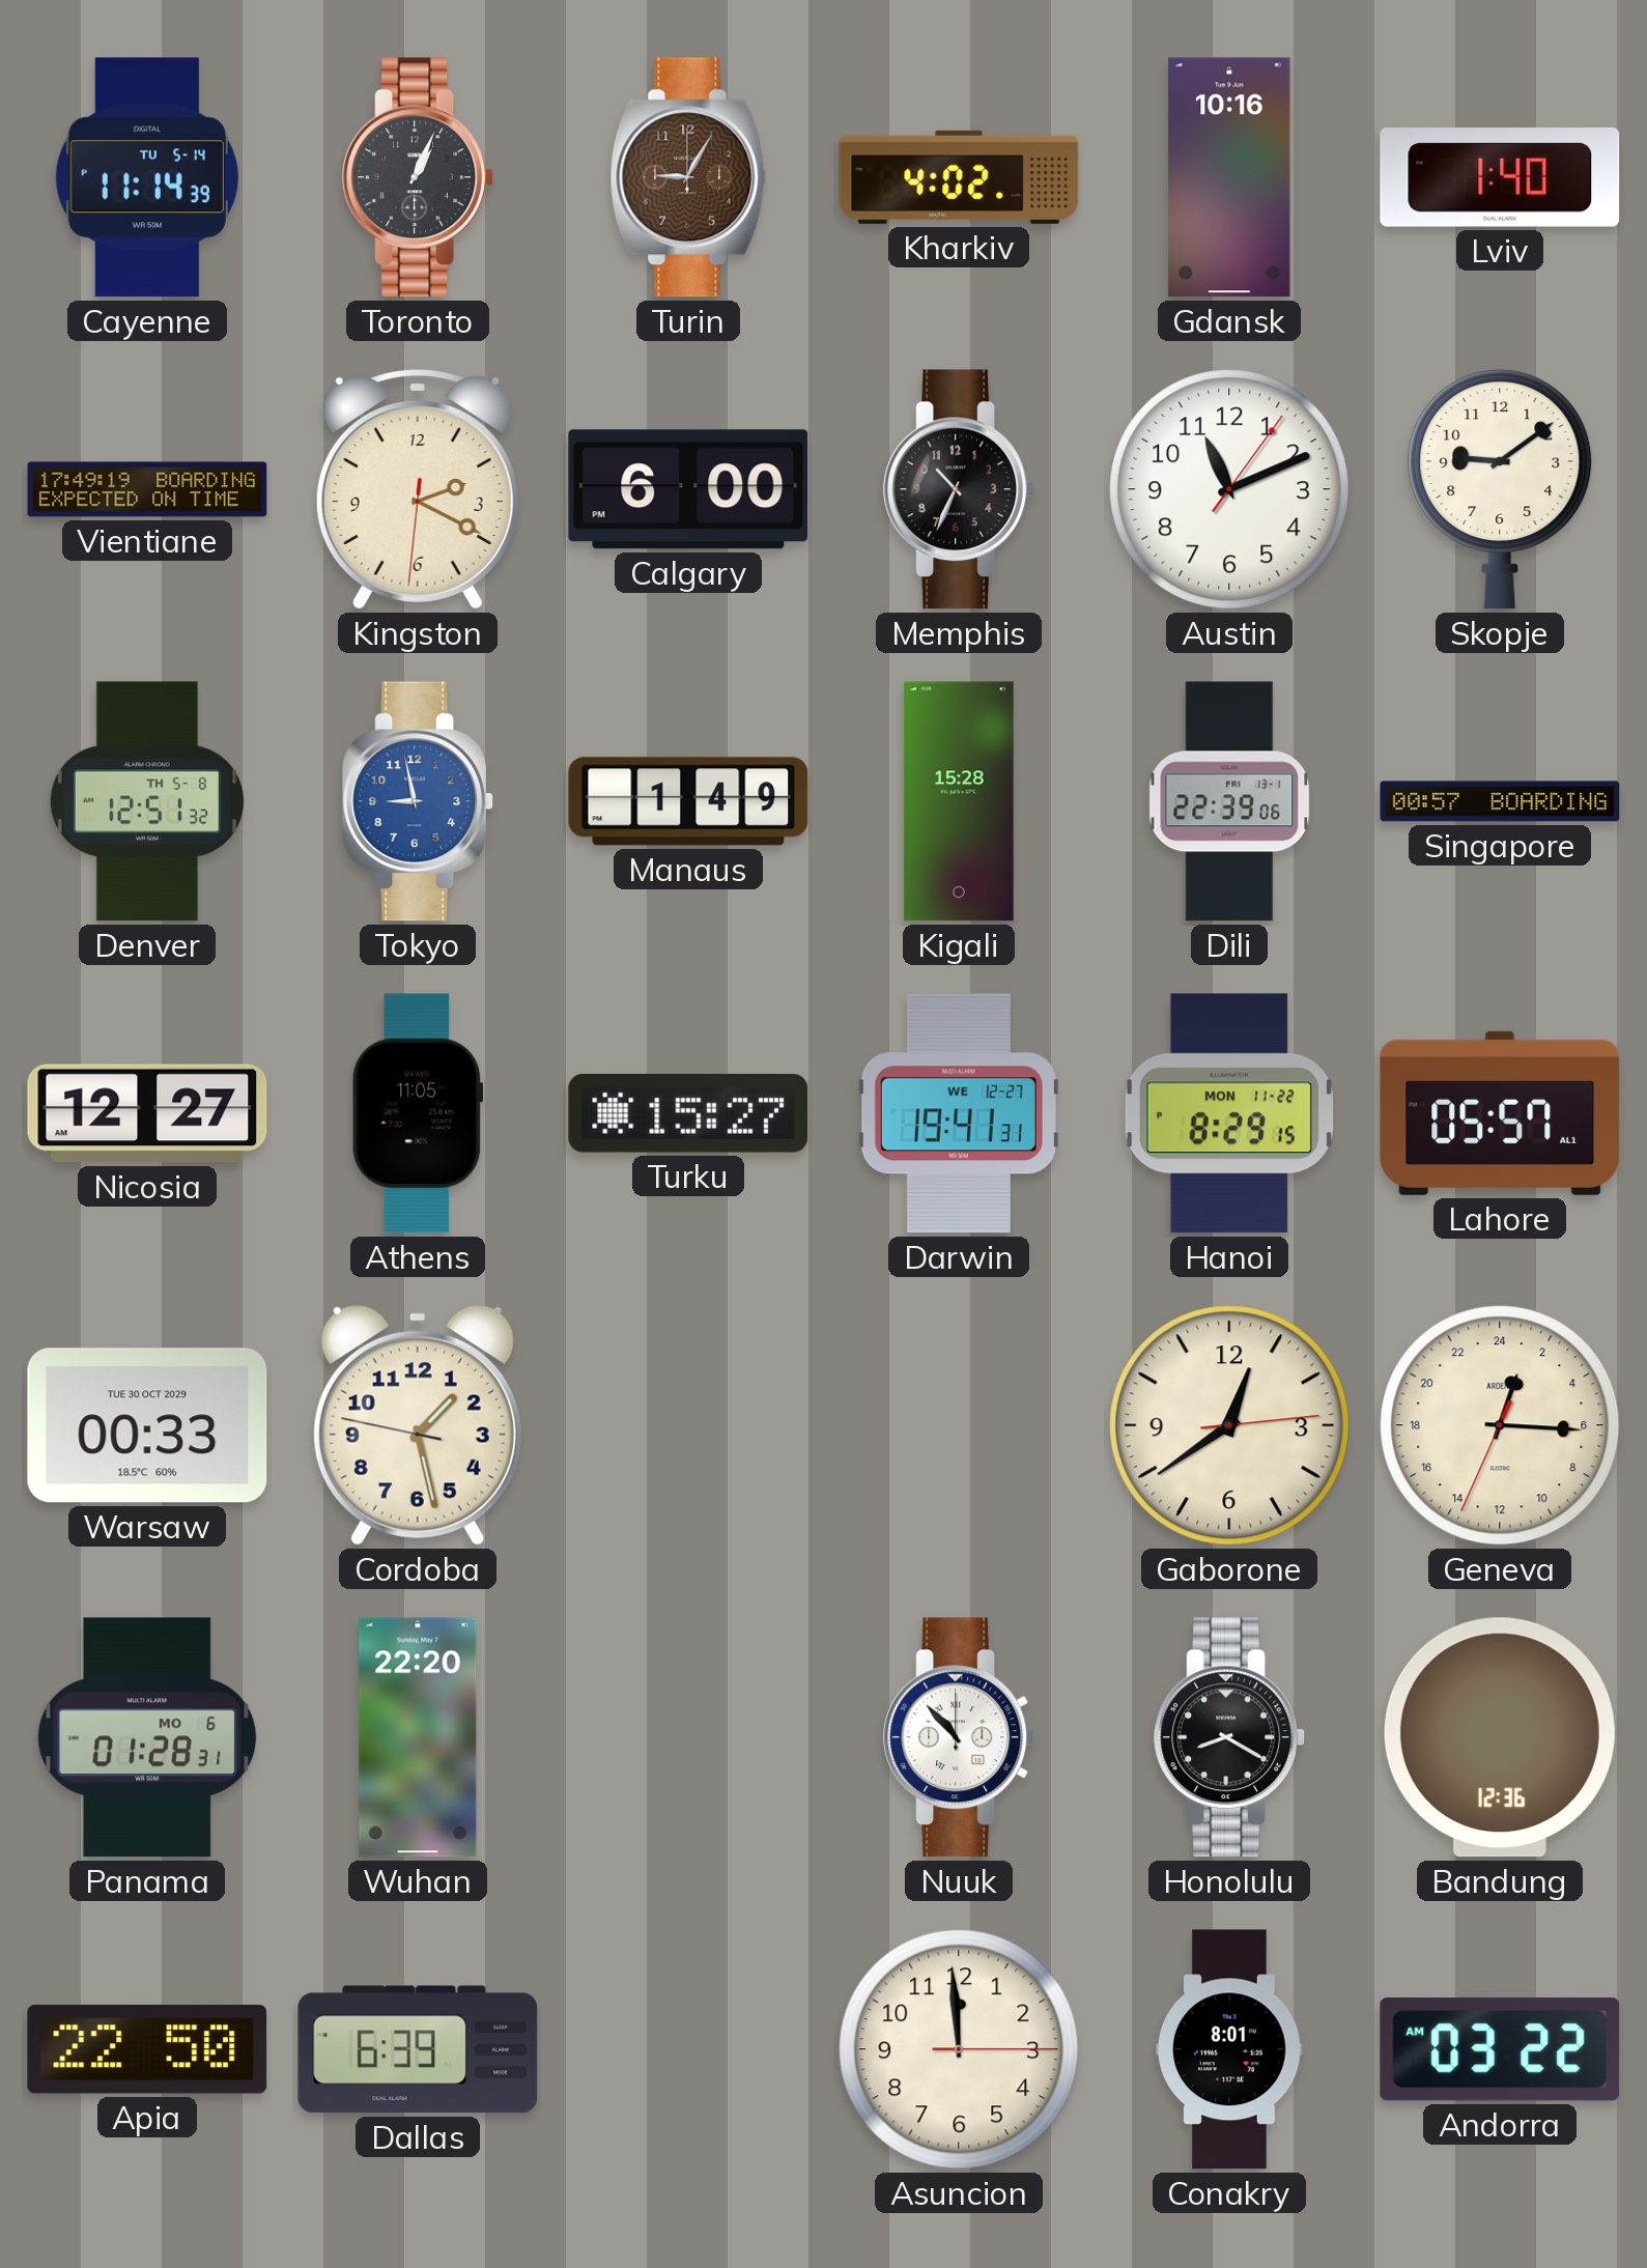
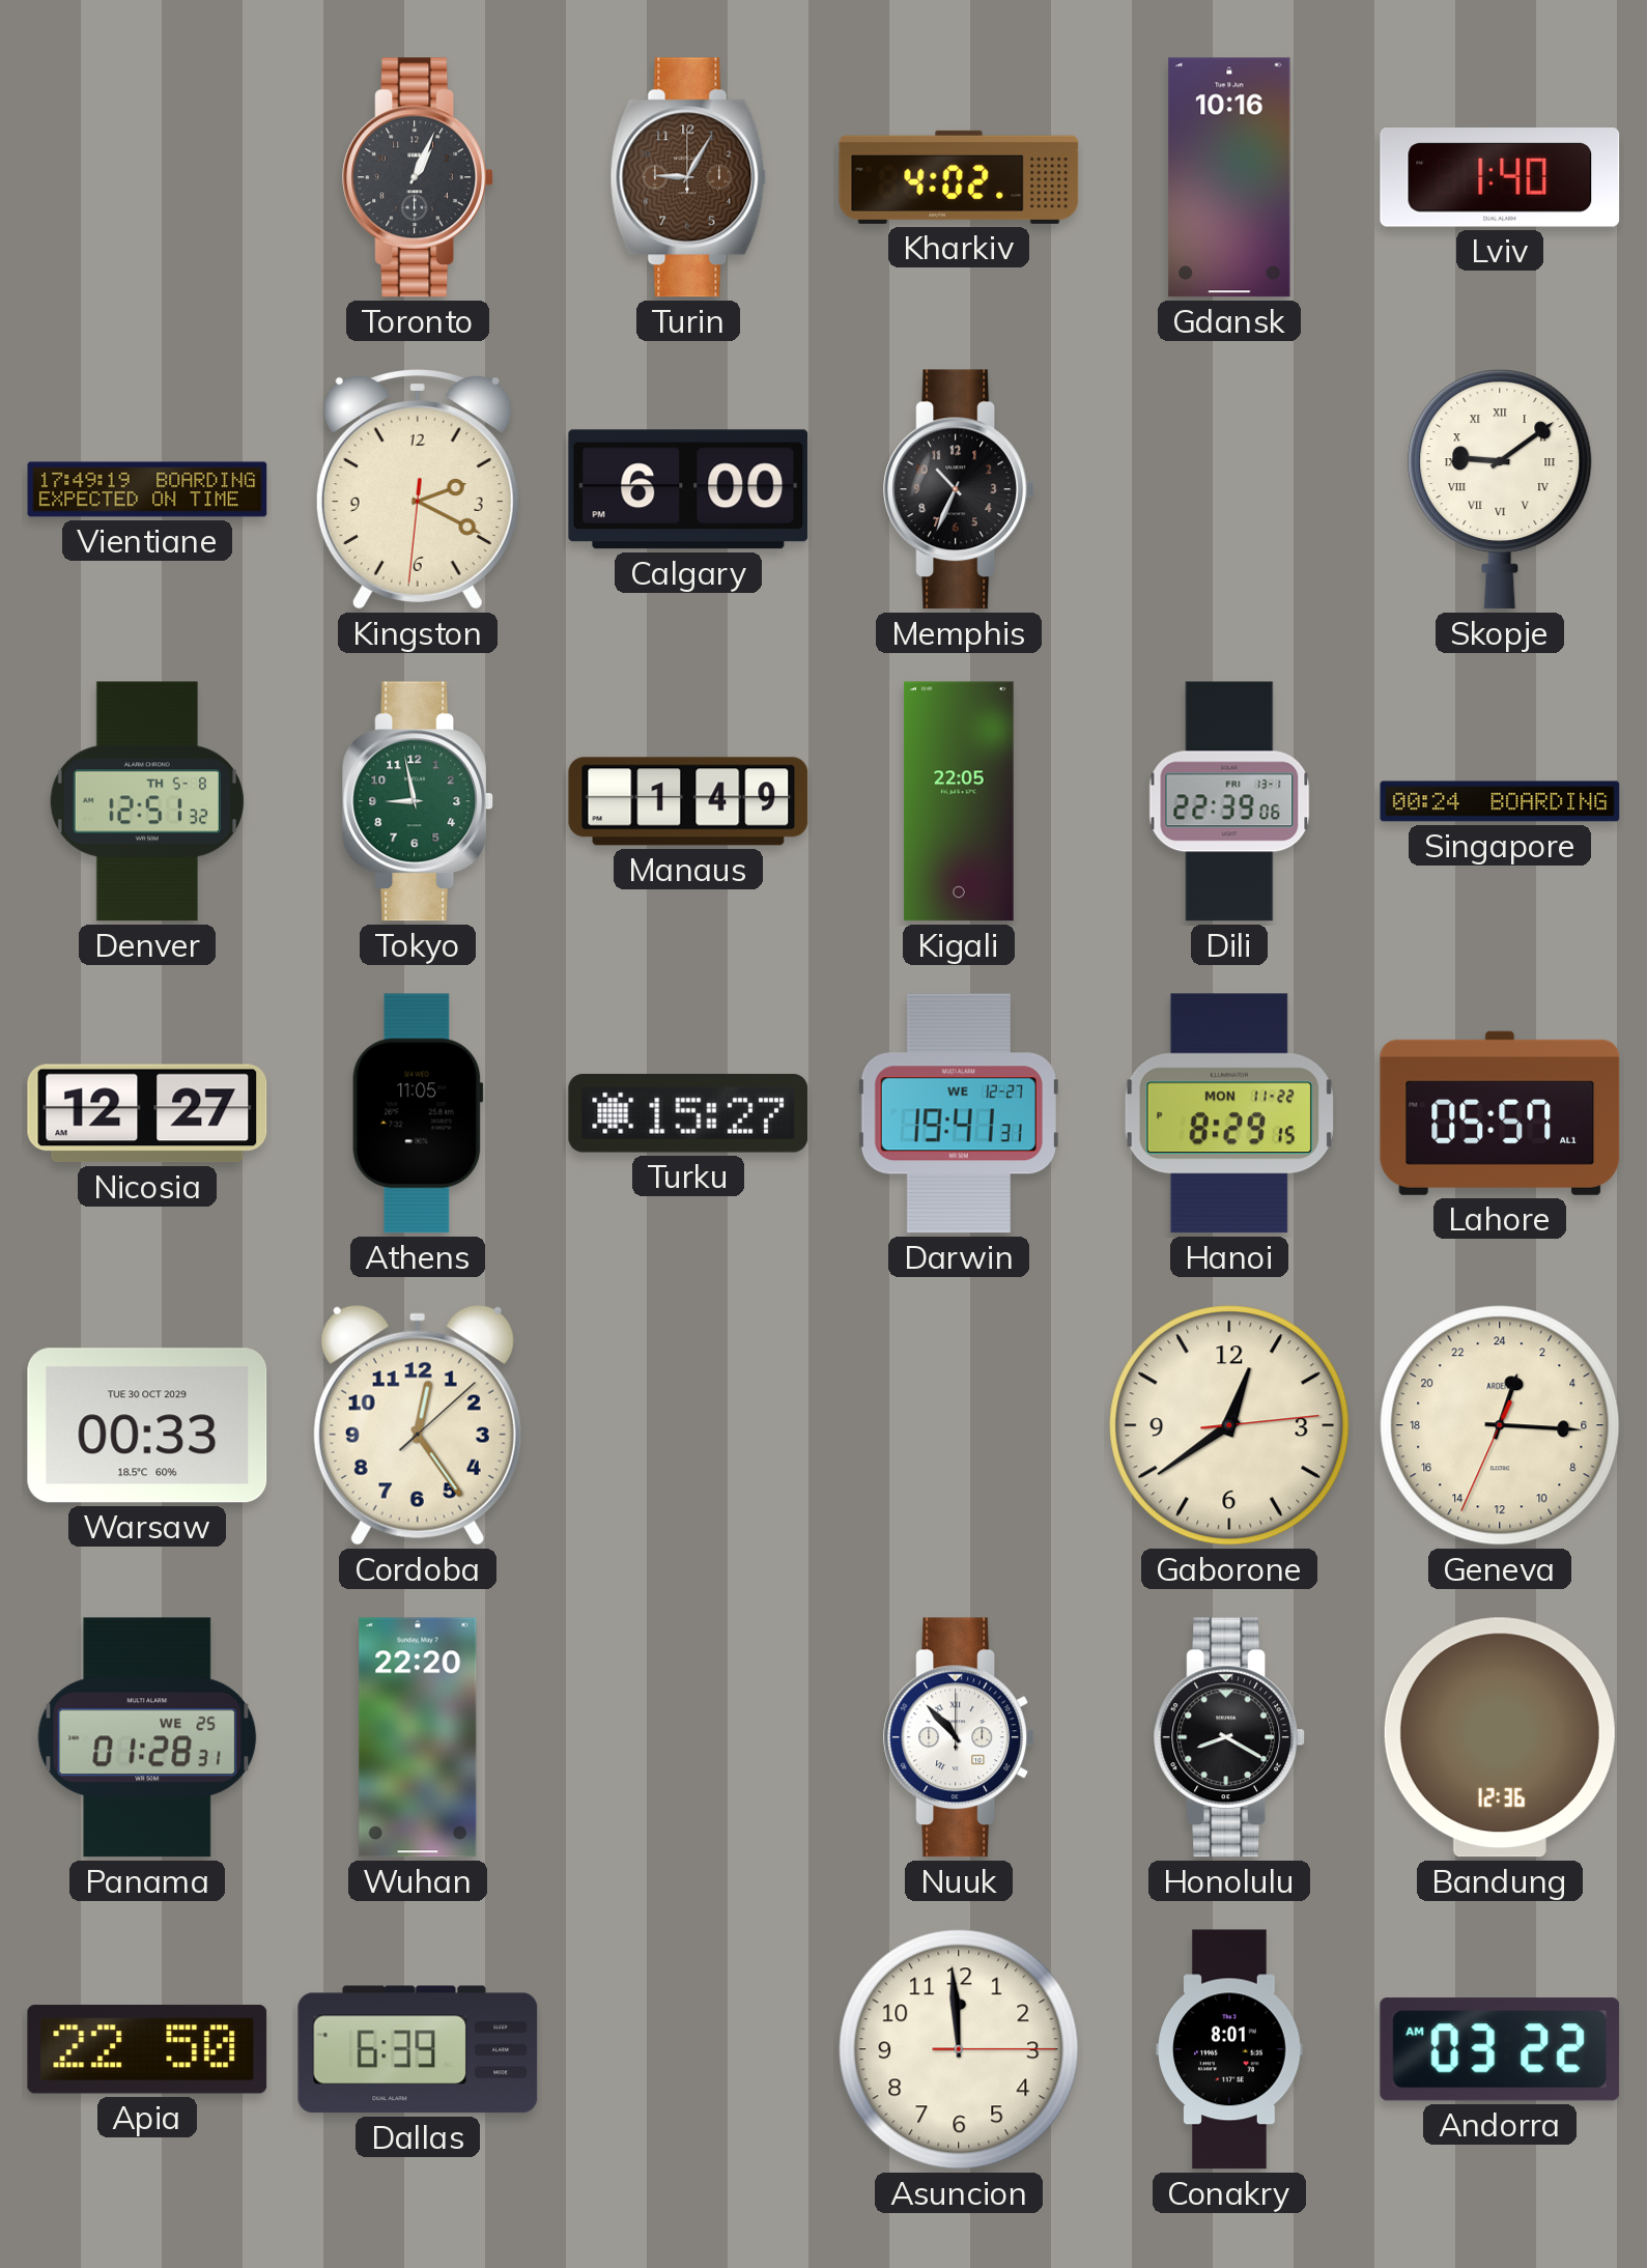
Cayenne: 11:14 -> none (147, 177)
Austin: 11:11 -> none (1229, 489)
Skopje numerals: Arabic -> Roman (1500, 489)
Tokyo dial: blue -> green (419, 801)
Kigali: 15:28 -> 22:05 (959, 801)
Singapore: 00:57 -> 00:24 (1500, 801)
Cordoba: 1:27 -> 12:24 (418, 1425)
Panama date: MO 6 -> WE 25 (147, 1737)
